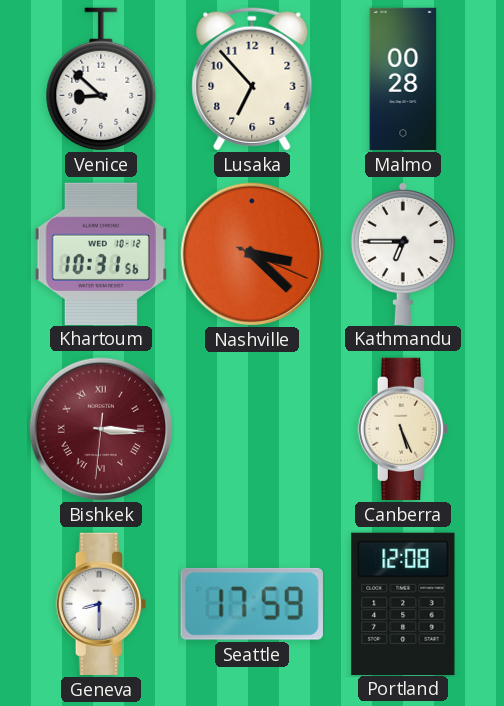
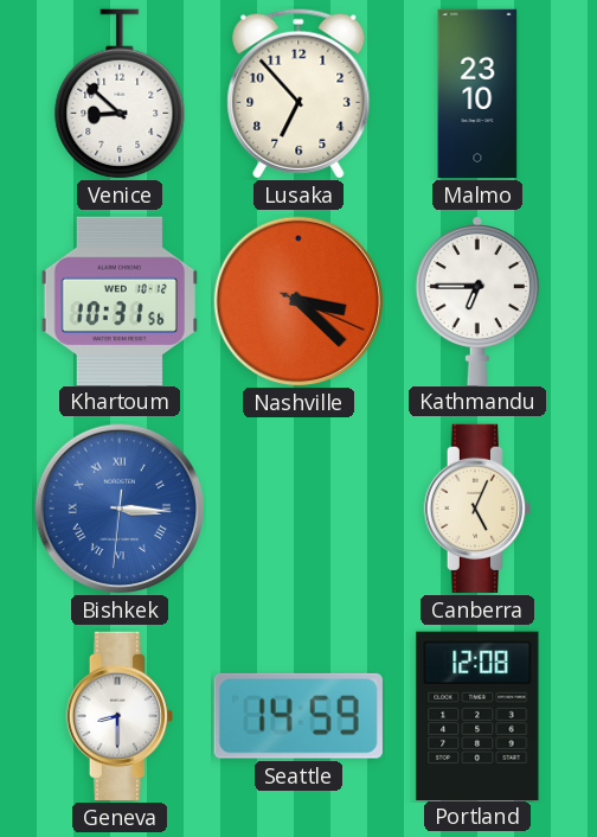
Malmo: 00:28 -> 23:10 (477, 94)
Bishkek dial: burgundy -> blue (120, 509)
Canberra: 5:26 -> 5:04 (477, 509)
Seattle: 17:59 -> 14:59 (298, 716)
